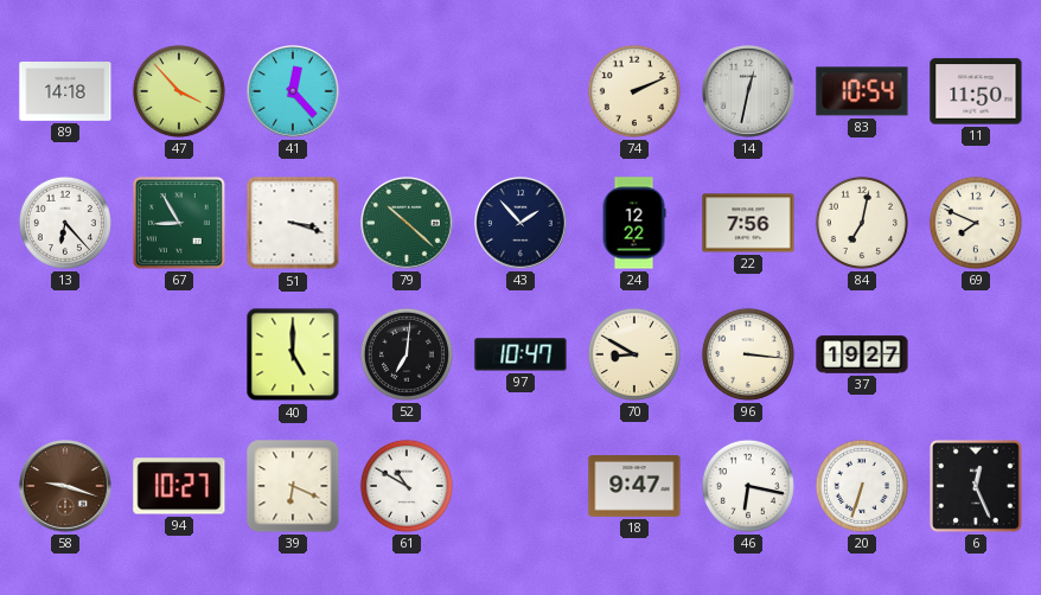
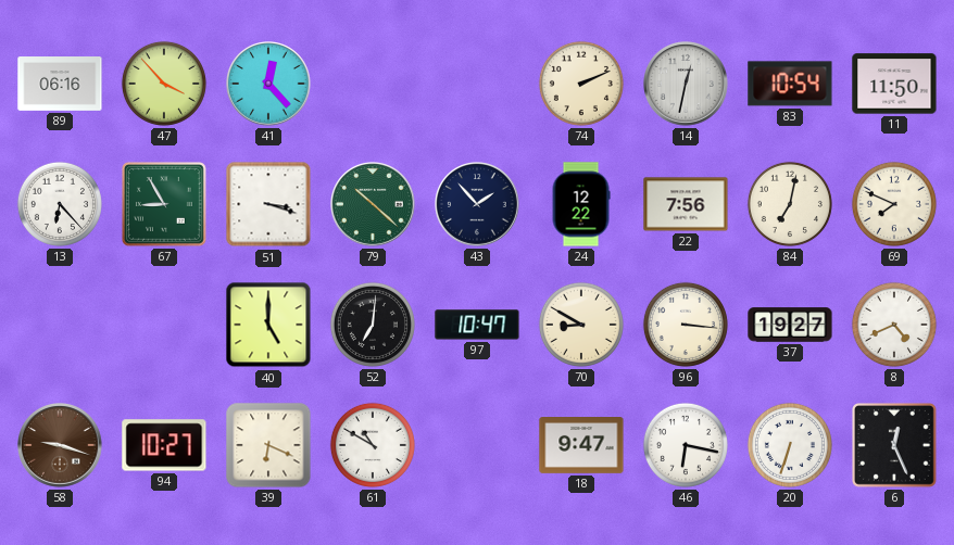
89: 14:18 -> 06:16 (60, 85)
8: none -> 4:41 (894, 325)
